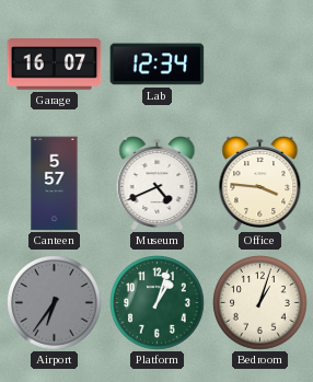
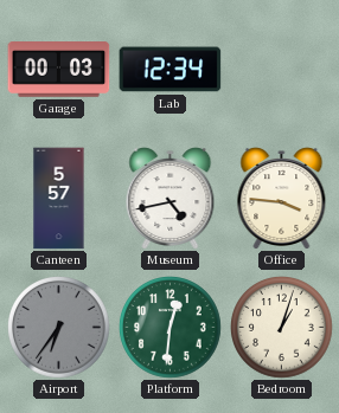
Garage: 16:07 -> 00:03 (59, 70)
Museum: 4:41 -> 4:43 (171, 199)
Platform: 1:03 -> 12:31 (171, 328)
